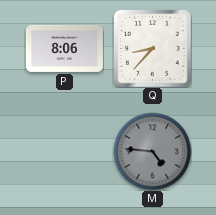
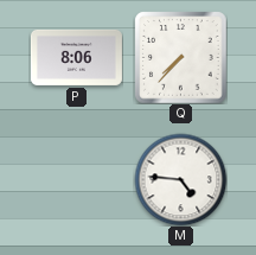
Q: 8:37 -> 7:37 (180, 57)
M dial: grey -> white (180, 179)
